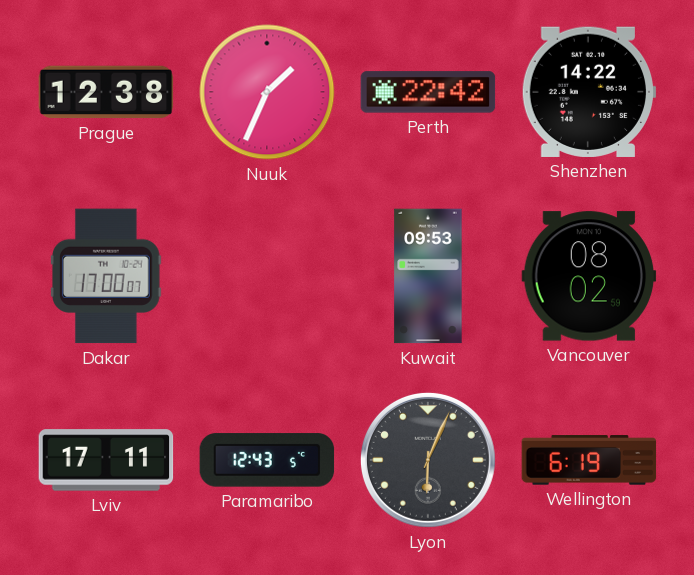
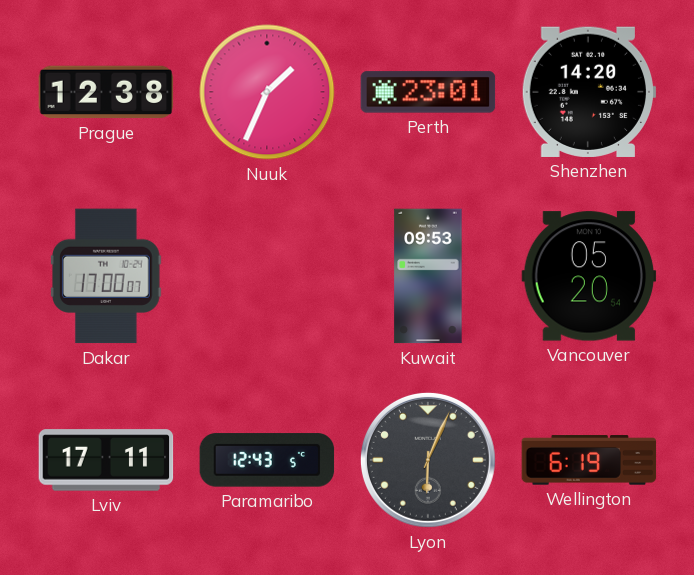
Perth: 22:42 -> 23:01 (428, 92)
Shenzhen: 14:22 -> 14:20 (589, 92)
Vancouver: 08:02 -> 05:20 (589, 276)
